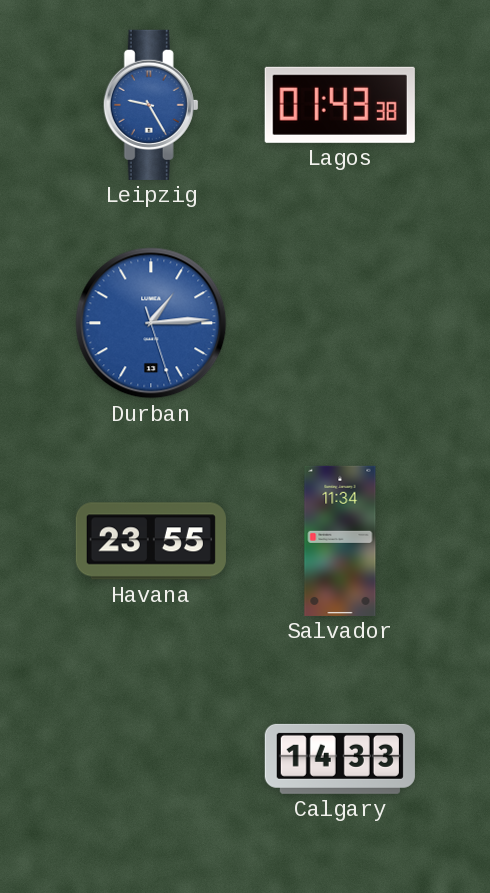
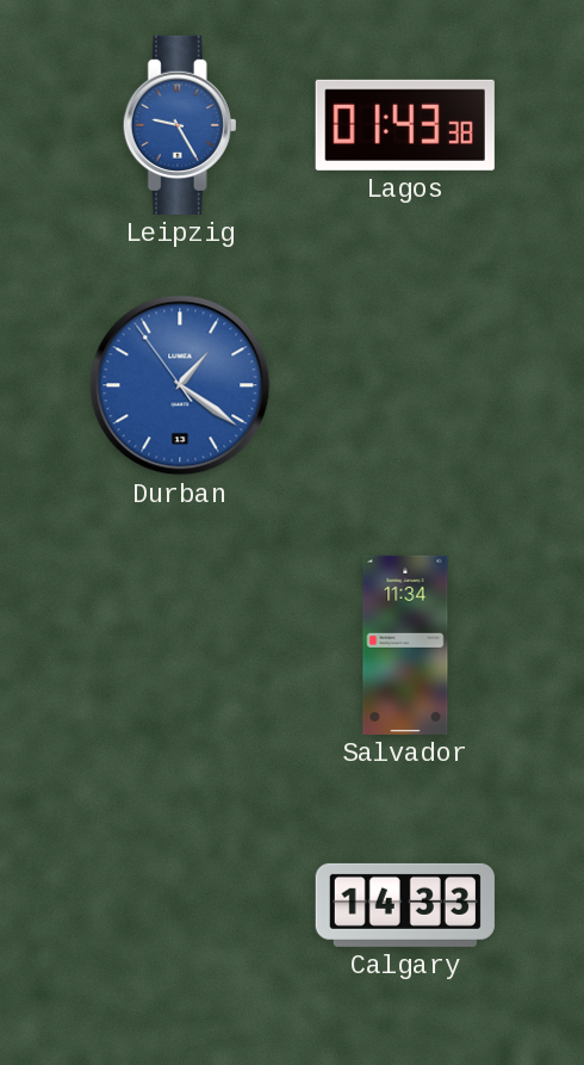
Durban: 1:14 -> 1:20 (180, 385)
Havana: 23:55 -> none (151, 541)
